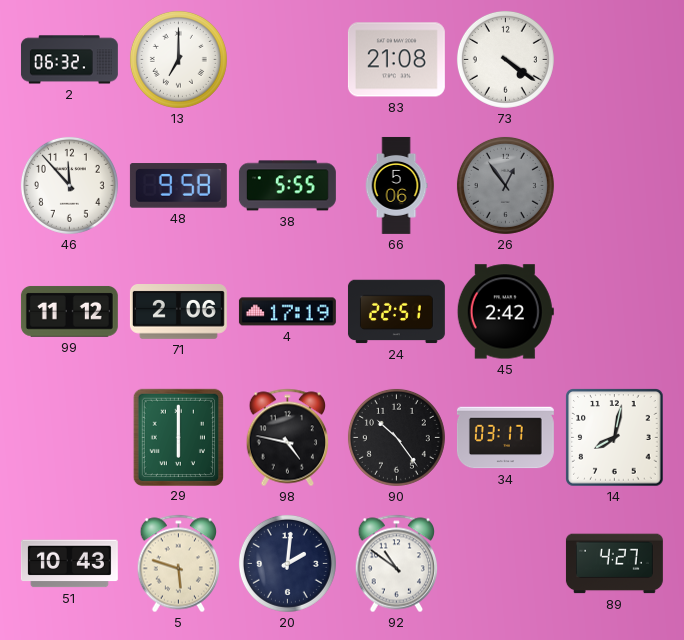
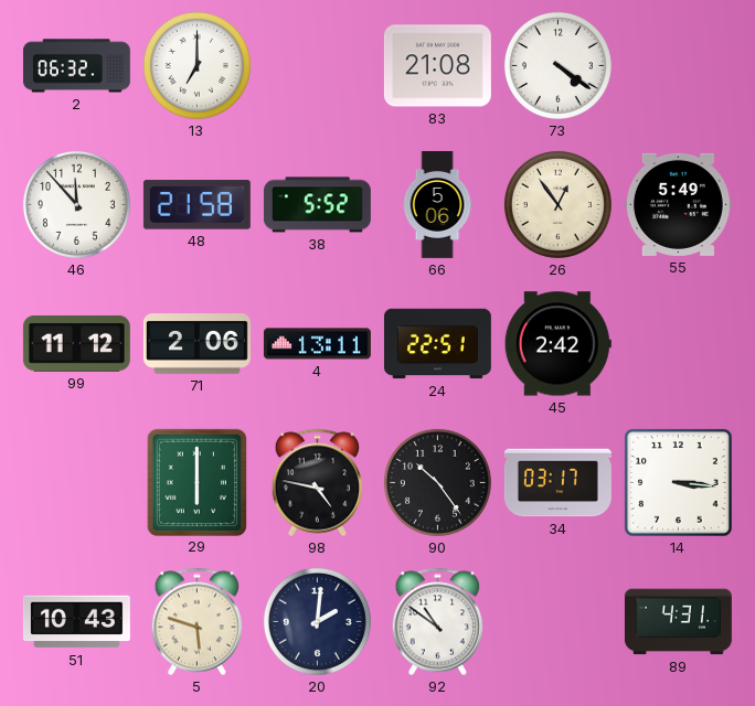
48: 9:58 -> 21:58 (196, 205)
38: 5:55 -> 5:52 (317, 205)
26 dial: grey -> cream (557, 204)
55: none -> 5:49 (678, 204)
4: 17:19 -> 13:11 (317, 344)
14: 8:02 -> 3:16 (679, 483)
89: 4:27 -> 4:31 (678, 622)
